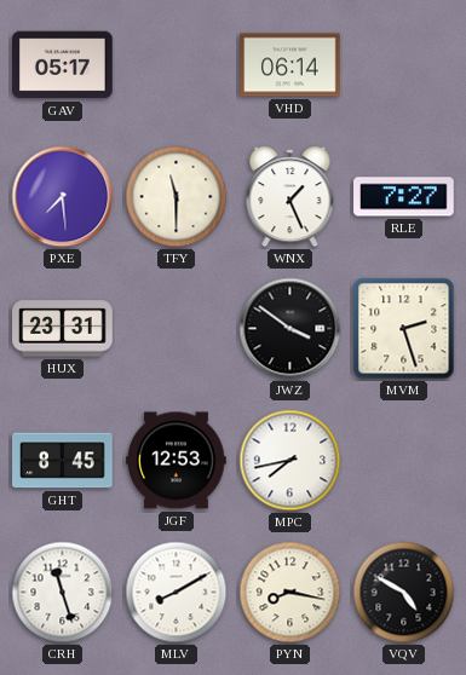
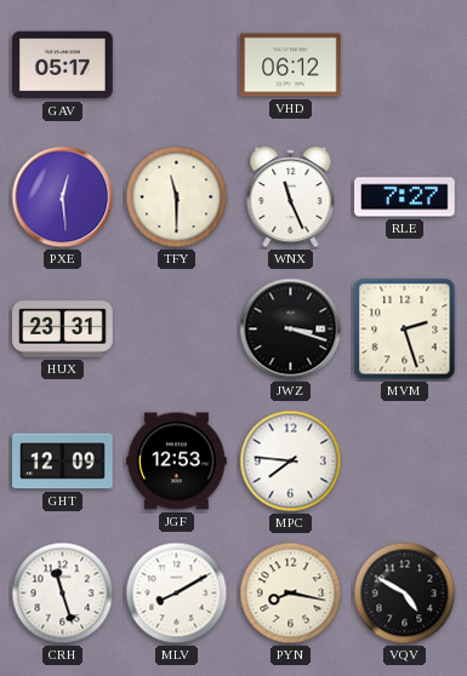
VHD: 06:14 -> 06:12 (291, 65)
PXE: 7:29 -> 12:29 (63, 197)
WNX: 1:26 -> 11:26 (291, 199)
JWZ: 3:51 -> 3:18 (291, 330)
GHT: 8:45 -> 12:09 (63, 462)
MPC: 7:43 -> 7:46 (291, 462)
